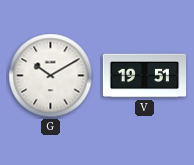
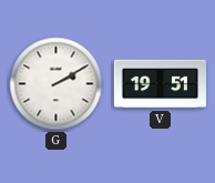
G: 10:10 -> 2:10 (57, 84)
